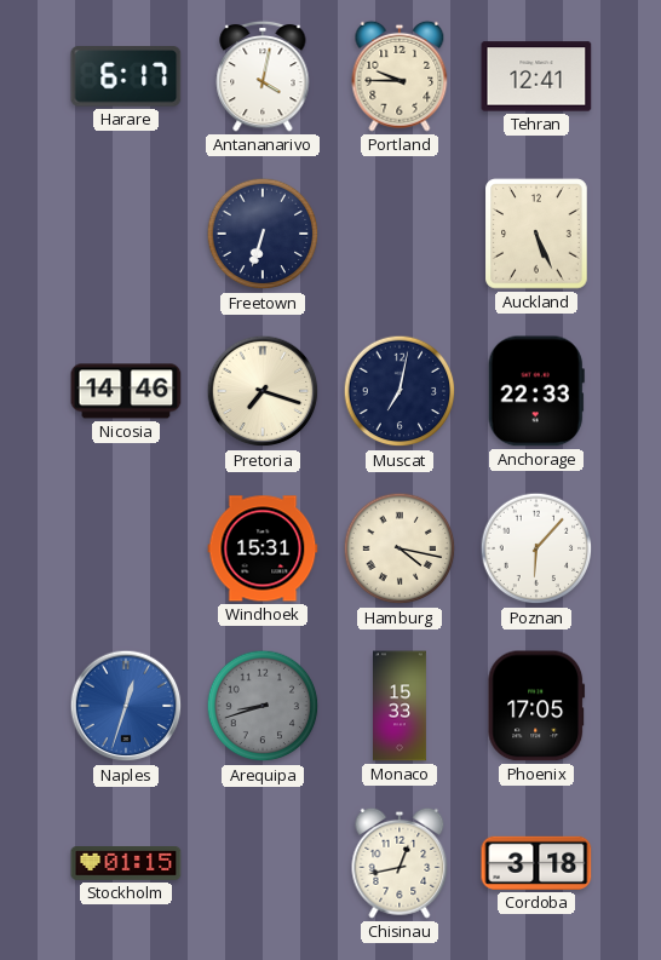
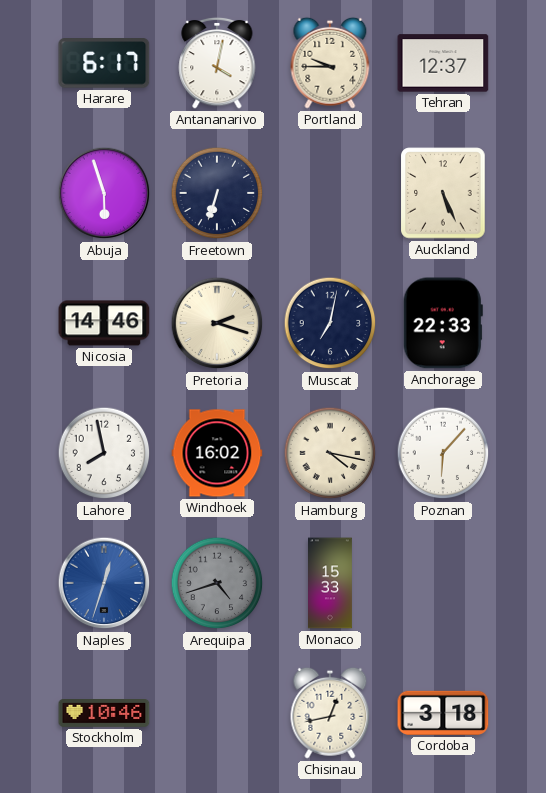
Tehran: 12:41 -> 12:37 (443, 63)
Abuja: none -> 5:57 (104, 193)
Pretoria: 7:18 -> 2:18 (217, 323)
Lahore: none -> 7:58 (104, 453)
Windhoek: 15:31 -> 16:02 (217, 453)
Arequipa: 8:42 -> 4:42 (217, 583)
Phoenix: 17:05 -> none (536, 706)
Stockholm: 01:15 -> 10:46 (104, 714)
